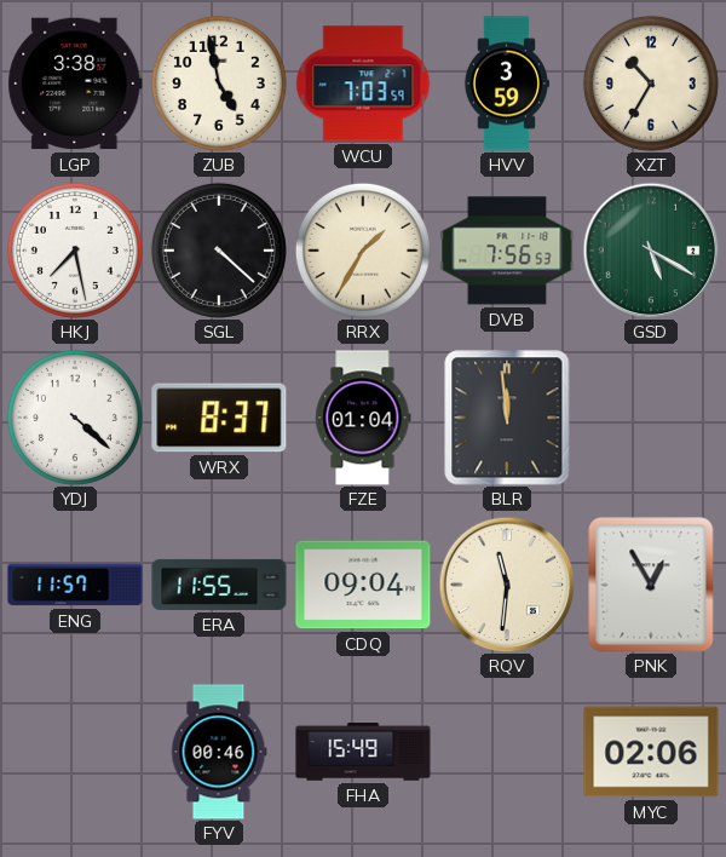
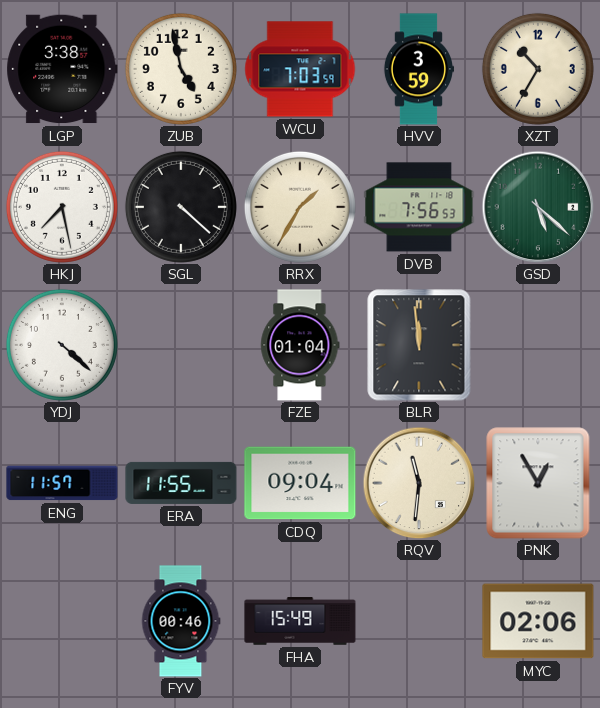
GSD: 5:20 -> 5:22 (538, 207)
WRX: 8:37 -> none (219, 418)
